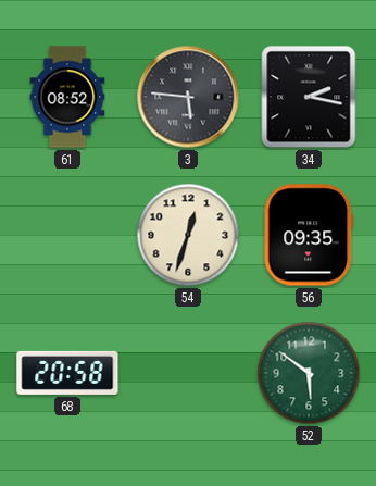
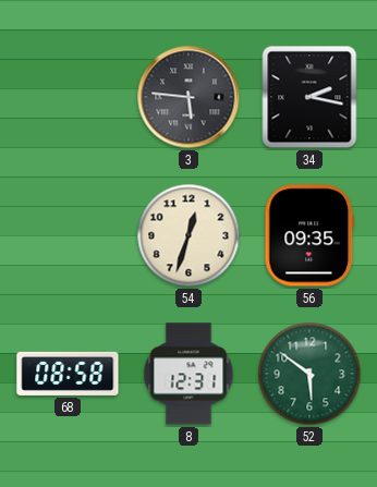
61: 08:52 -> none (67, 97)
68: 20:58 -> 08:58 (68, 374)
8: none -> 12:31 (188, 374)
